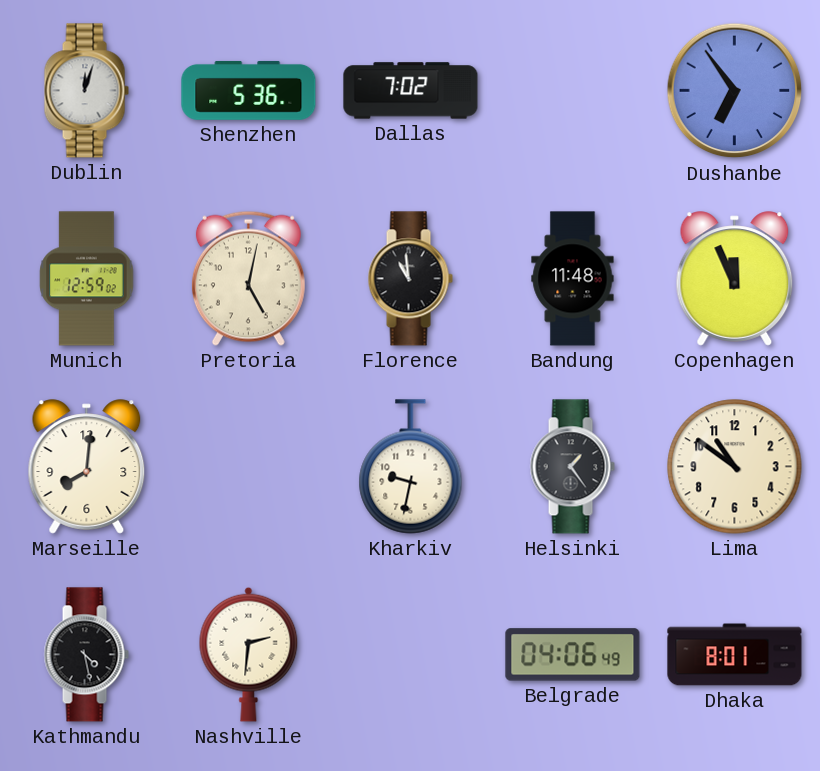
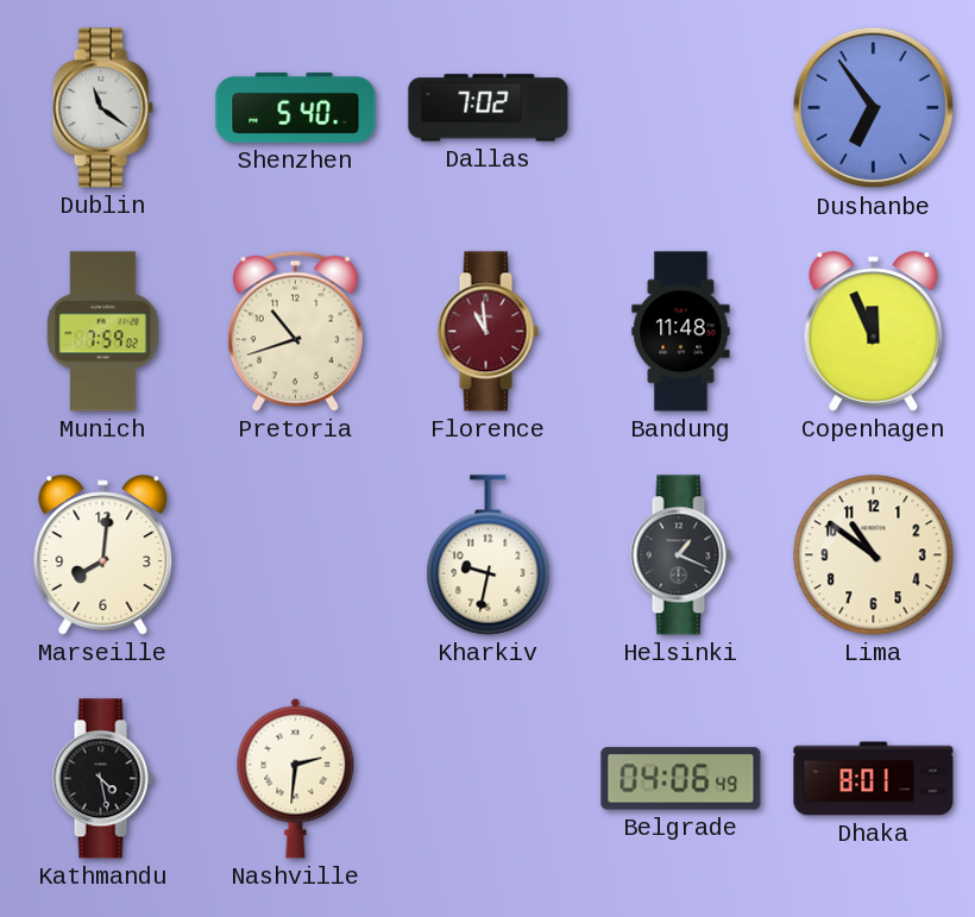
Dublin: 12:03 -> 11:21 (102, 108)
Shenzhen: 5:36 -> 5:40 (296, 107)
Munich: 12:59 -> 7:59 (103, 332)
Pretoria: 5:02 -> 10:42 (295, 331)
Florence dial: black -> burgundy (487, 332)
Helsinki: 1:24 -> 1:19 (680, 555)
